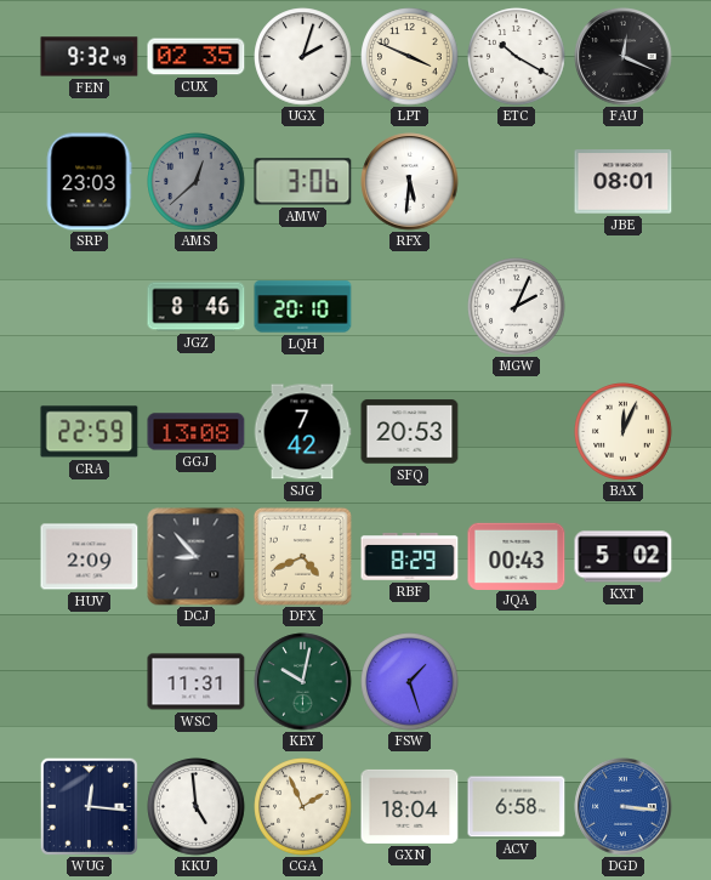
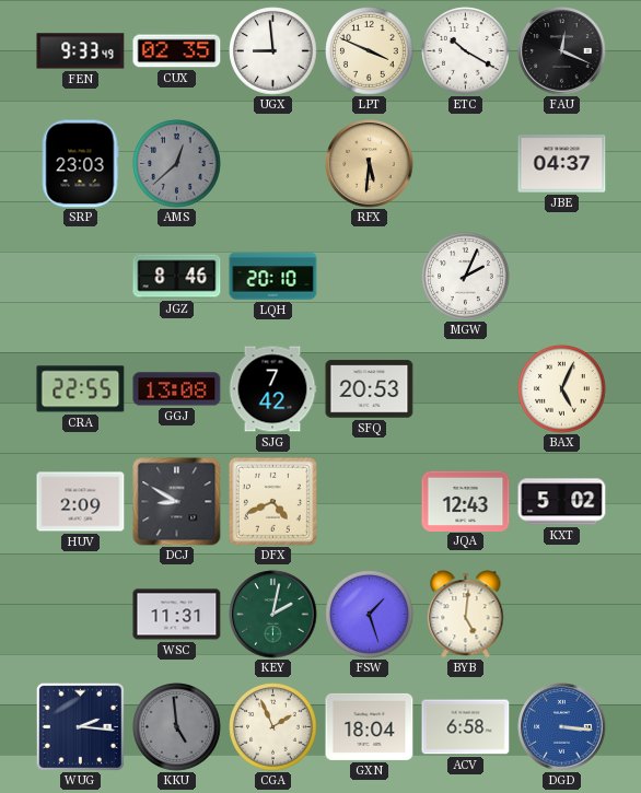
FEN: 9:32 -> 9:33 (81, 51)
UGX: 2:03 -> 8:59 (273, 51)
AMW: 3:06 -> none (303, 182)
RFX dial: white -> champagne (370, 164)
JBE: 08:01 -> 04:37 (562, 164)
CRA: 22:59 -> 22:55 (81, 389)
BAX: 12:04 -> 5:04 (562, 389)
DCJ: 8:53 -> 8:50 (177, 502)
RBF: 8:29 -> none (410, 557)
JQA: 00:43 -> 12:43 (466, 501)
KEY: 10:02 -> 2:02 (273, 615)
BYB: none -> 5:01 (466, 615)
WUG: 12:16 -> 2:16 (80, 726)
KKU dial: white -> grey (177, 727)
